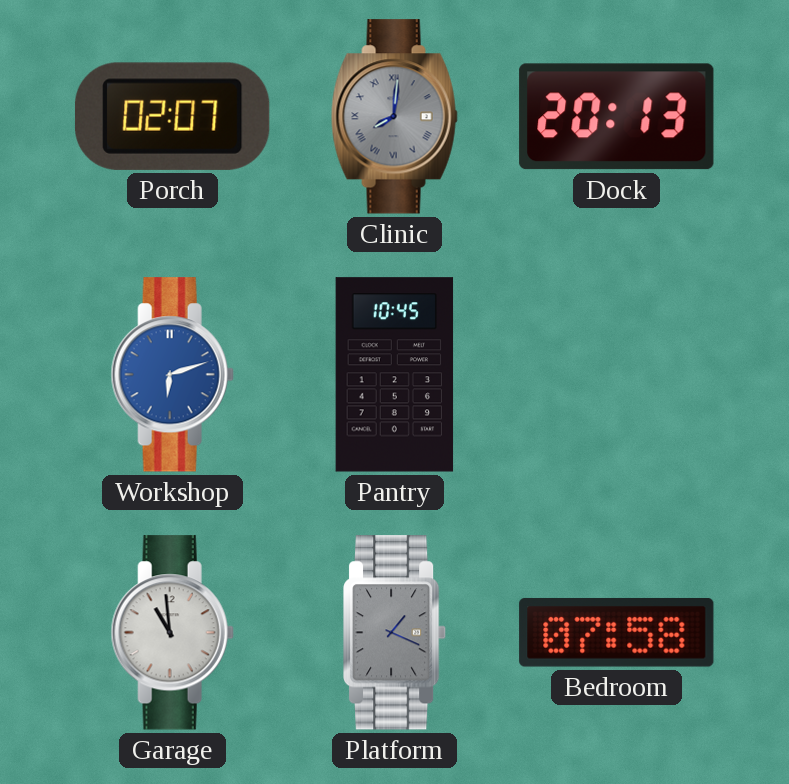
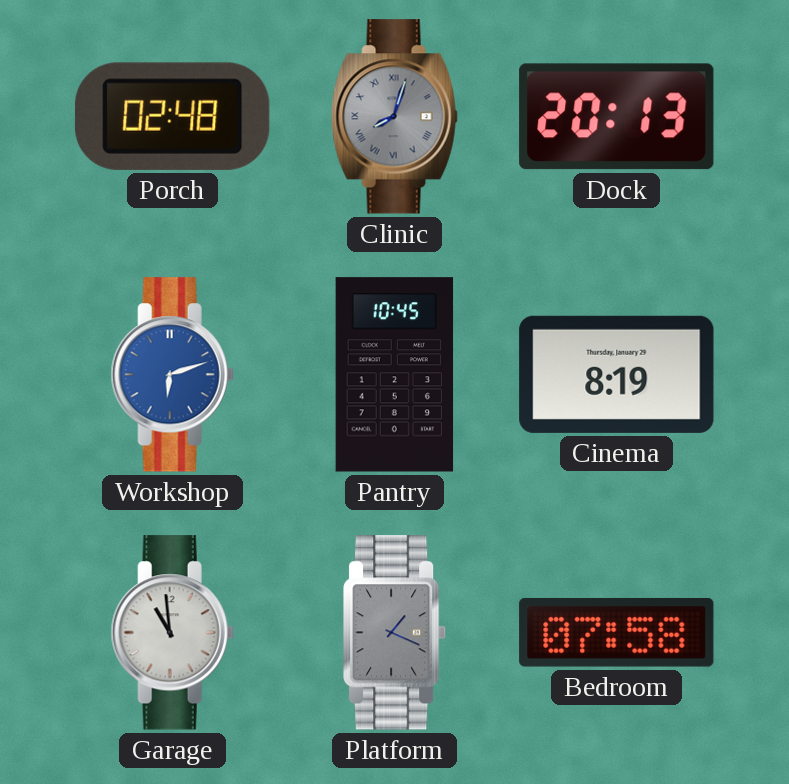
Porch: 02:07 -> 02:48 (172, 116)
Clinic: 8:01 -> 8:03 (394, 117)
Cinema: none -> 8:19 (617, 374)
